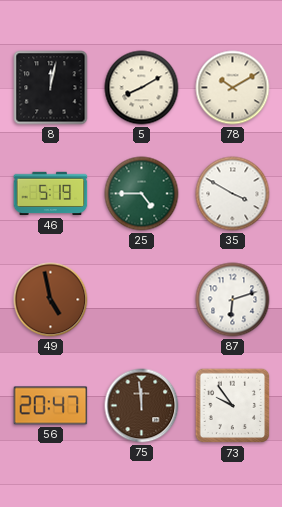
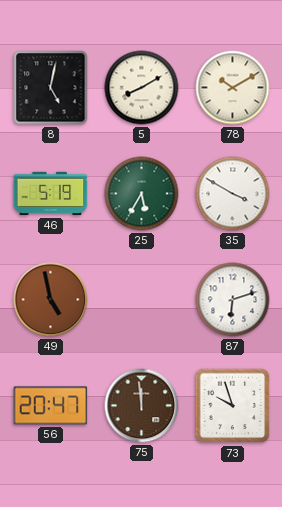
8: 12:02 -> 5:02 (51, 88)
25: 4:45 -> 5:35 (142, 194)
73: 9:54 -> 9:57 (233, 406)
